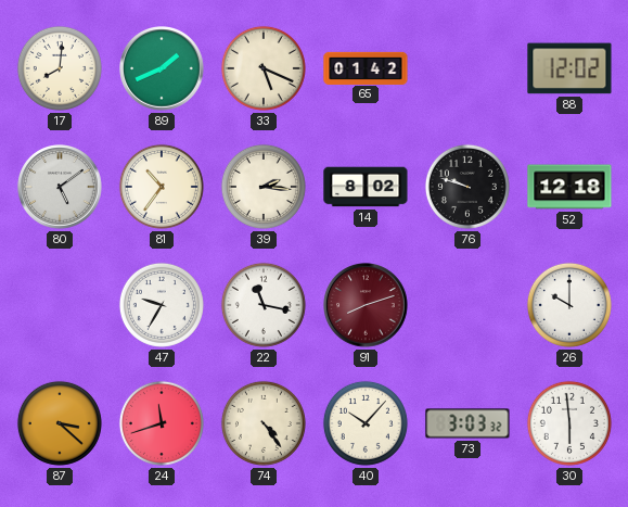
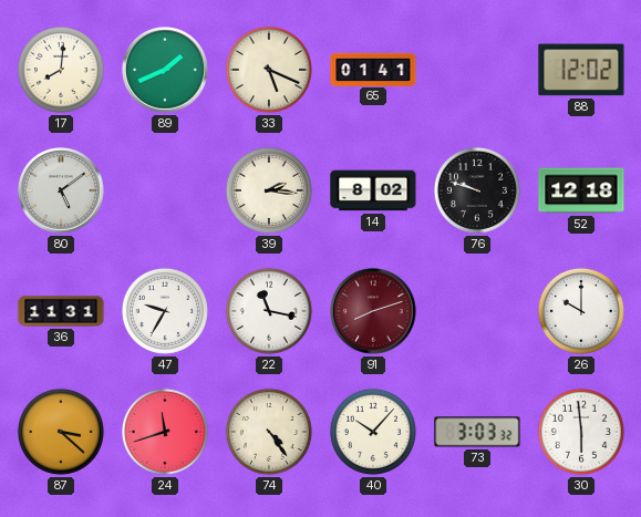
65: 01:42 -> 01:41 (373, 69)
81: 10:36 -> none (162, 187)
36: none -> 11:31 (61, 311)
